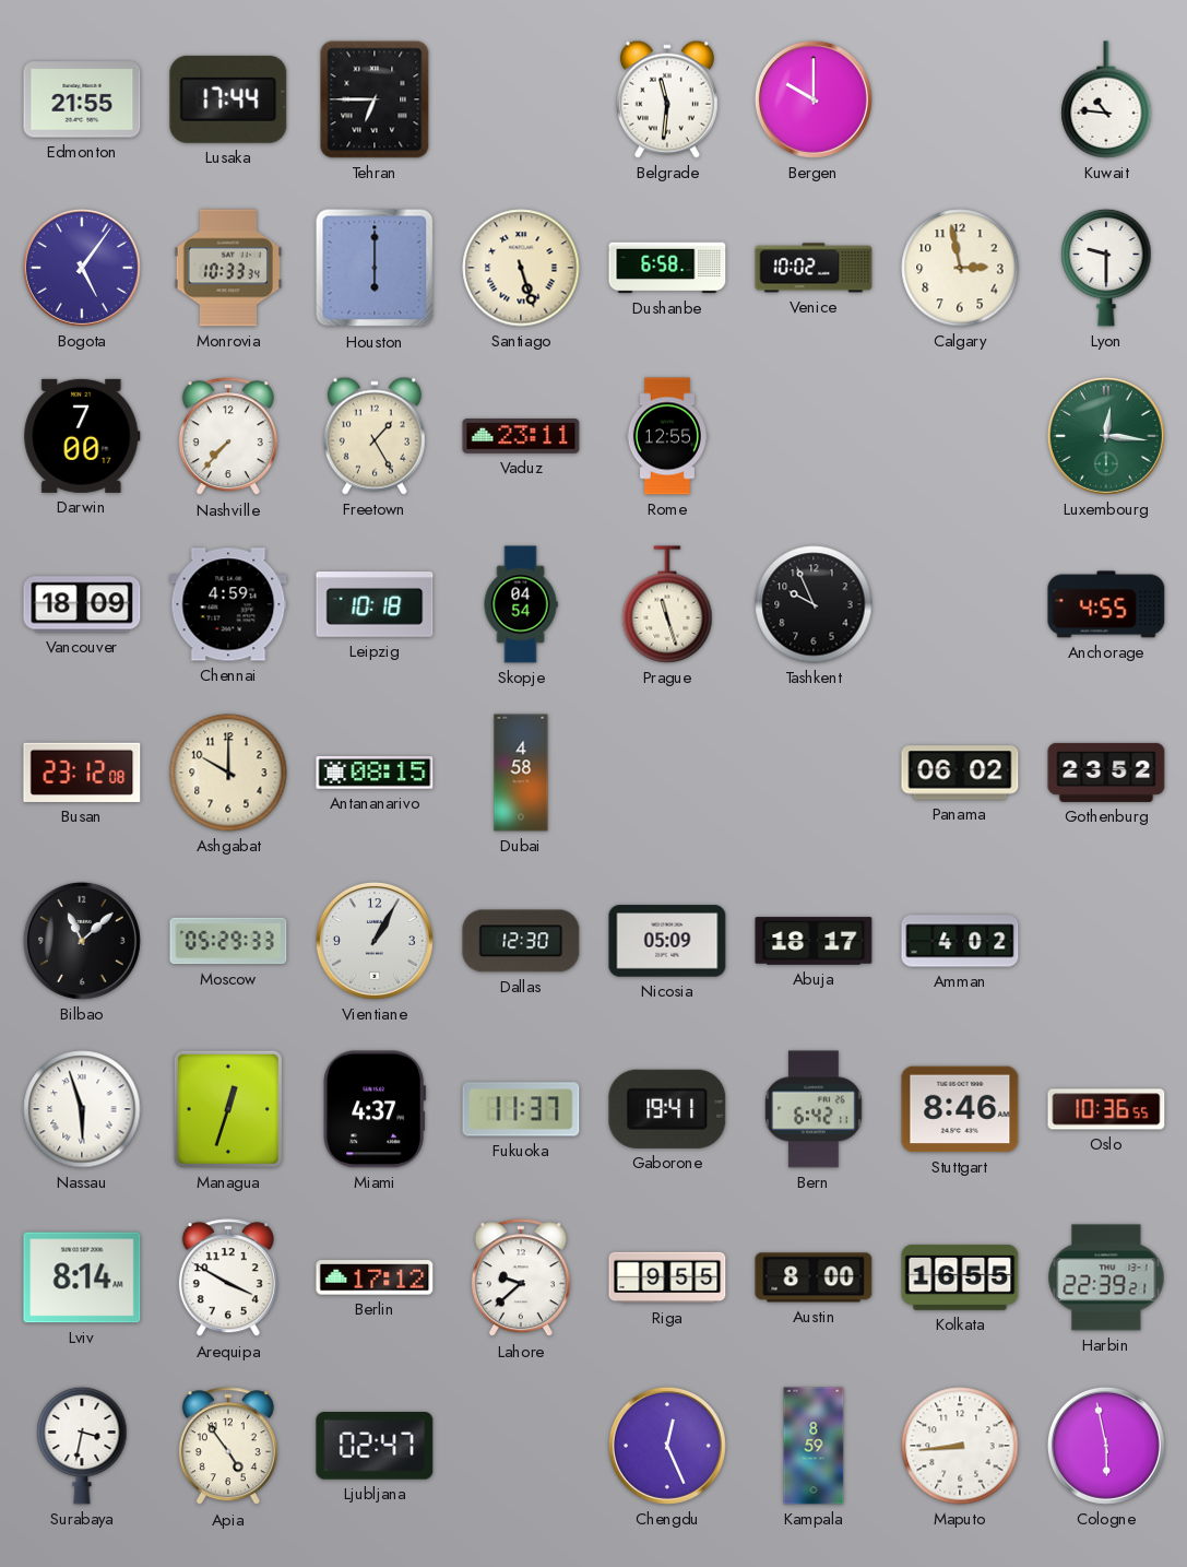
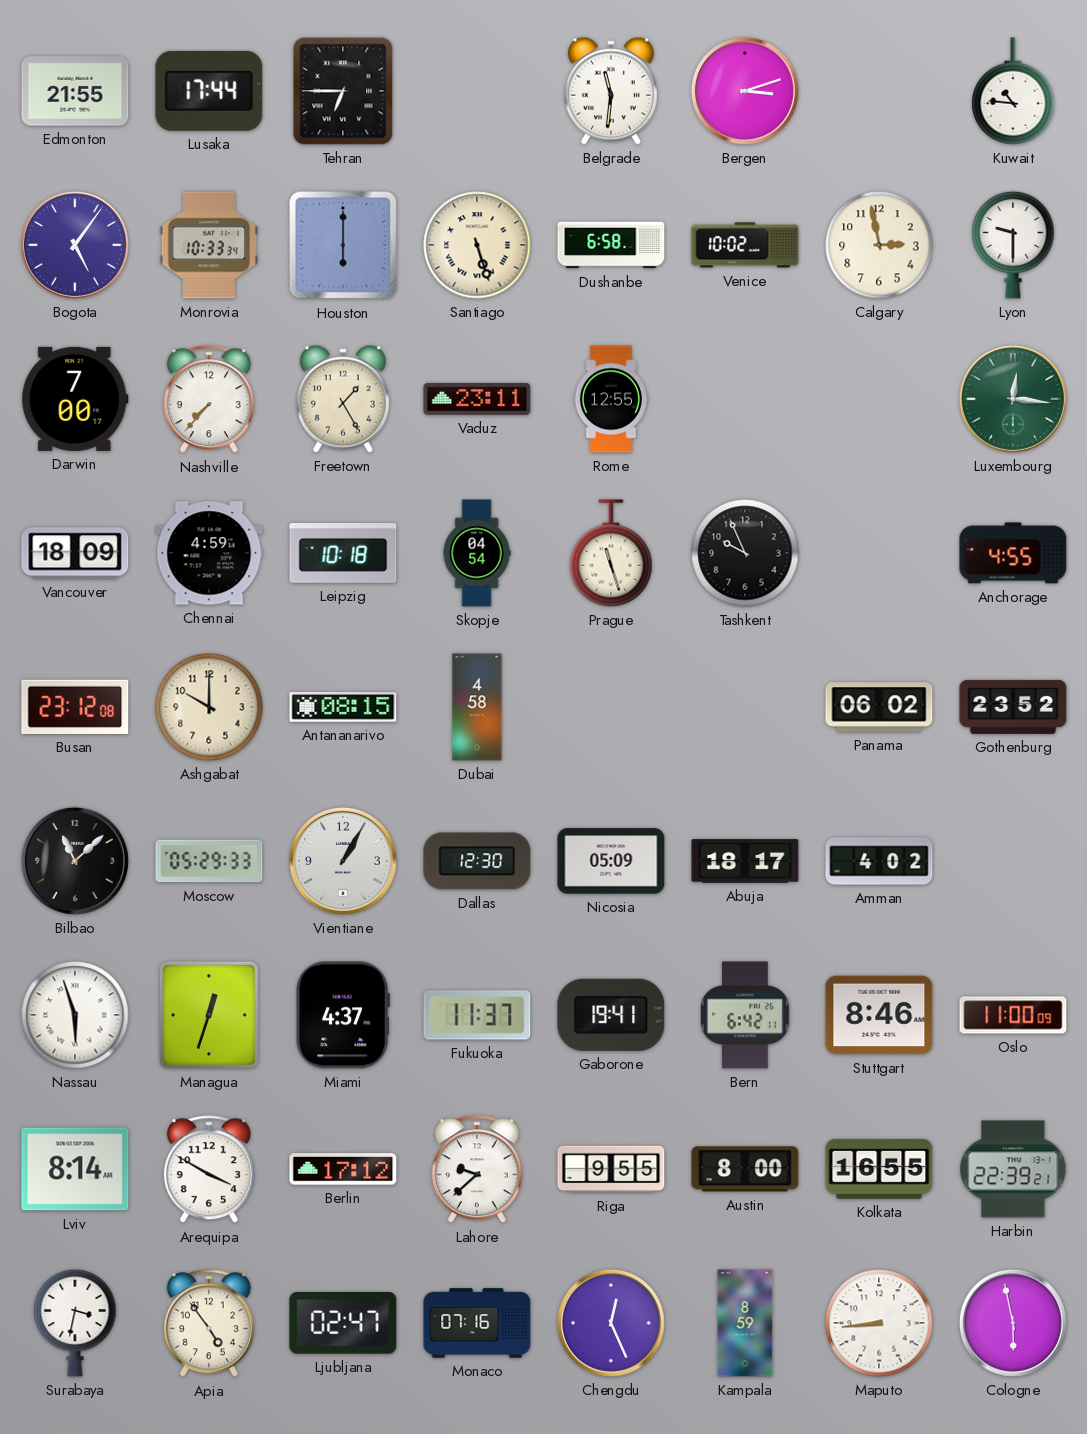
Bergen: 10:00 -> 3:12 (745, 91)
Oslo: 10:36 -> 11:00 (1013, 1015)
Monaco: none -> 07:16 (477, 1323)
